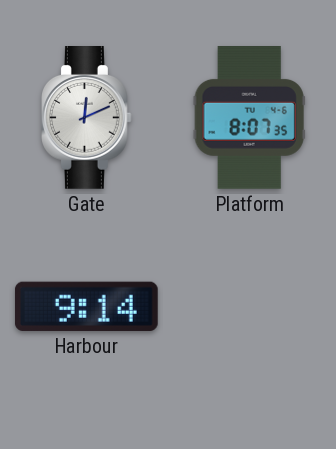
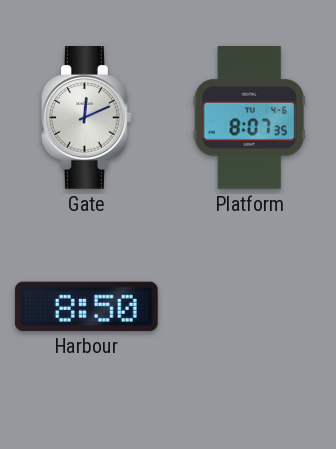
Harbour: 9:14 -> 8:50 (86, 306)
